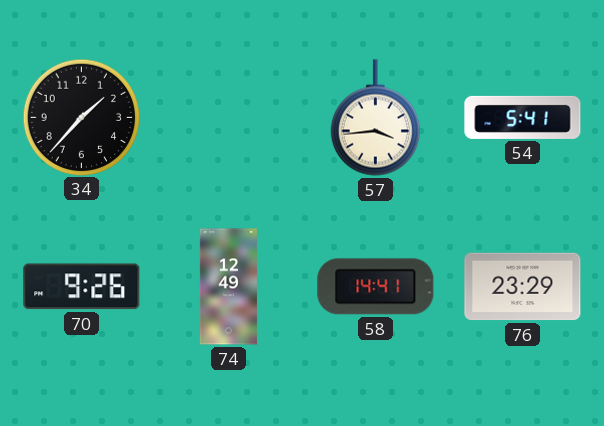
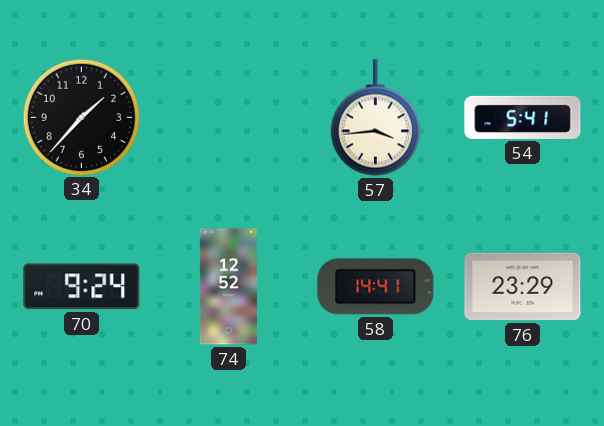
70: 9:26 -> 9:24 (82, 287)
74: 12:49 -> 12:52 (228, 287)
